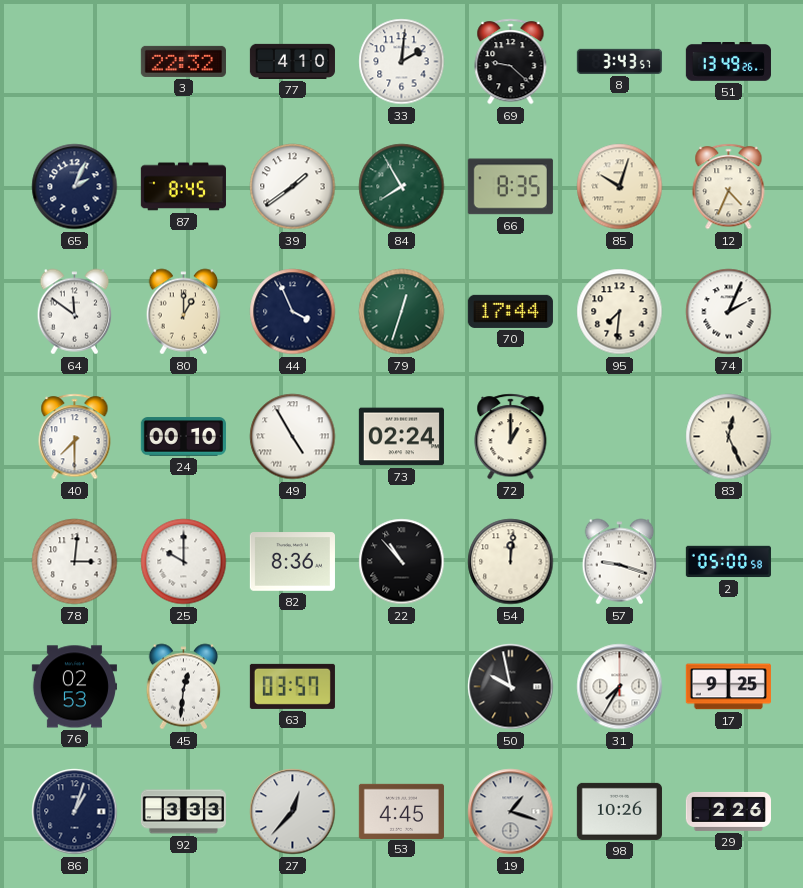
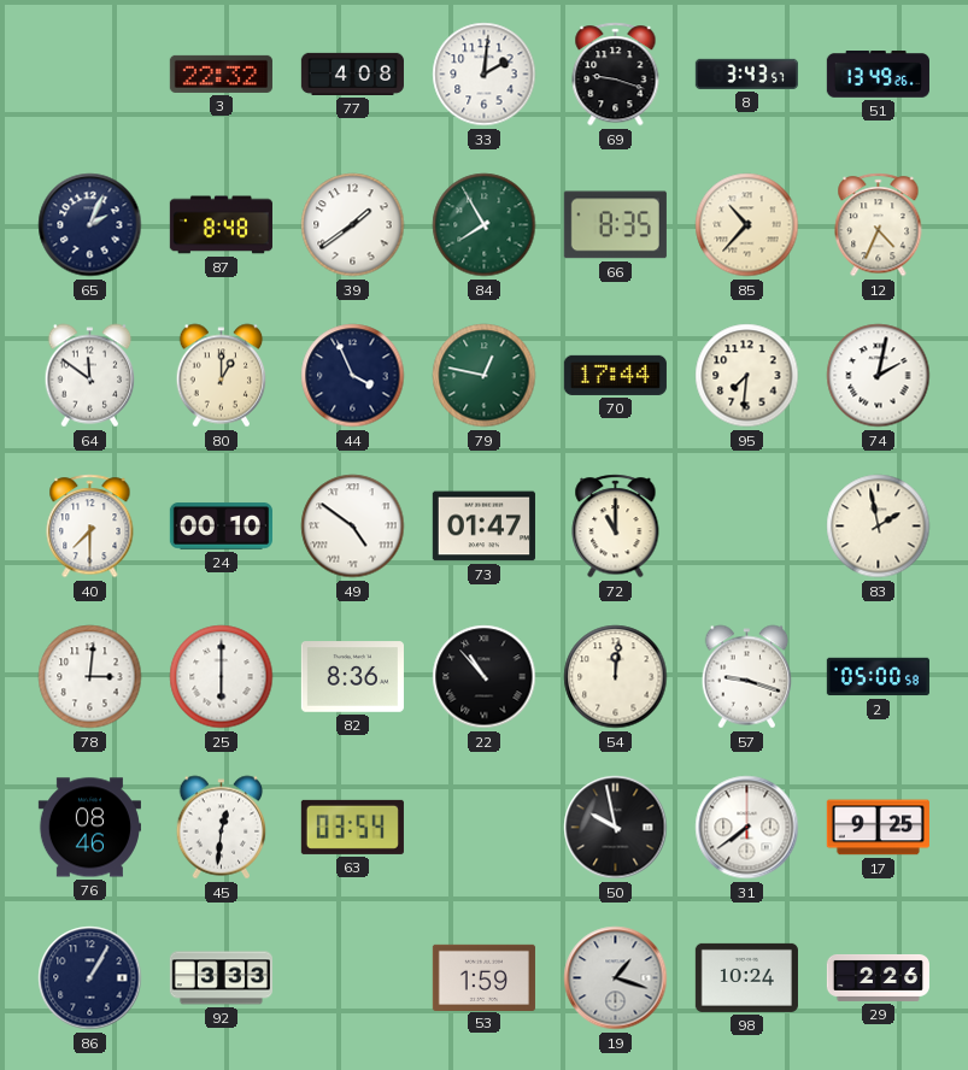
77: 4:10 -> 4:08 (352, 74)
69: 9:22 -> 9:18 (616, 75)
87: 8:45 -> 8:48 (221, 225)
85: 10:03 -> 10:37 (747, 225)
79: 12:33 -> 12:47 (485, 376)
74: 2:04 -> 2:02 (879, 376)
49: 4:55 -> 4:51 (353, 527)
73: 02:24 -> 01:47 (483, 527)
72: 1:00 -> 11:00 (616, 527)
83: 12:26 -> 1:58 (879, 527)
25: 10:00 -> 6:00 (222, 677)
76: 02:53 -> 08:46 (89, 828)
63: 03:57 -> 03:54 (352, 827)
31: 7:35 -> 7:39 (747, 828)
86: 1:03 -> 1:05 (90, 978)
27: 12:37 -> none (293, 812)
53: 4:45 -> 1:59 (483, 977)
98: 10:26 -> 10:24 (746, 977)
